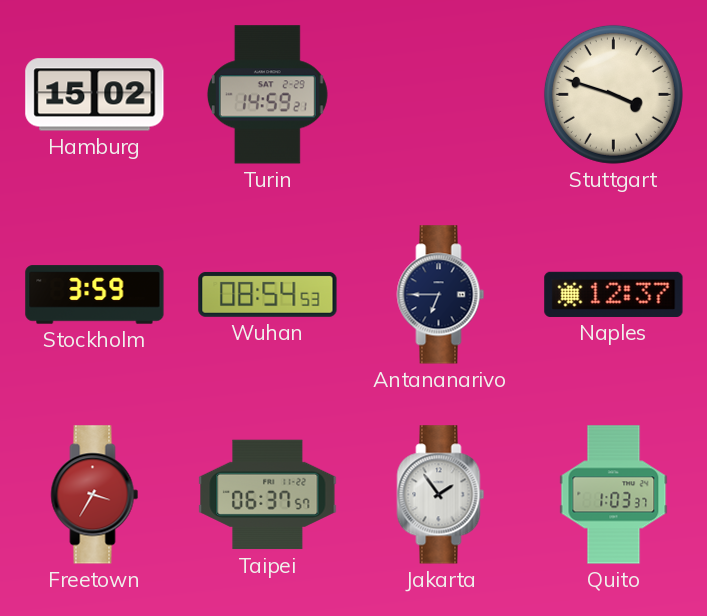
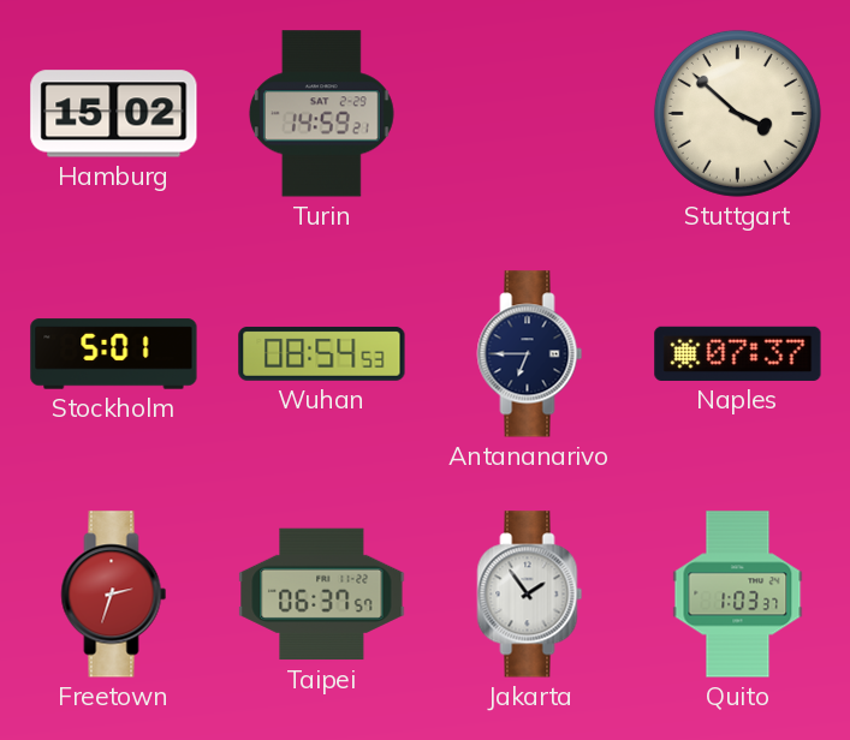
Stuttgart: 3:48 -> 3:52 (737, 113)
Stockholm: 3:59 -> 5:01 (114, 354)
Naples: 12:37 -> 07:37 (738, 353)
Freetown: 3:35 -> 2:33 (114, 595)
